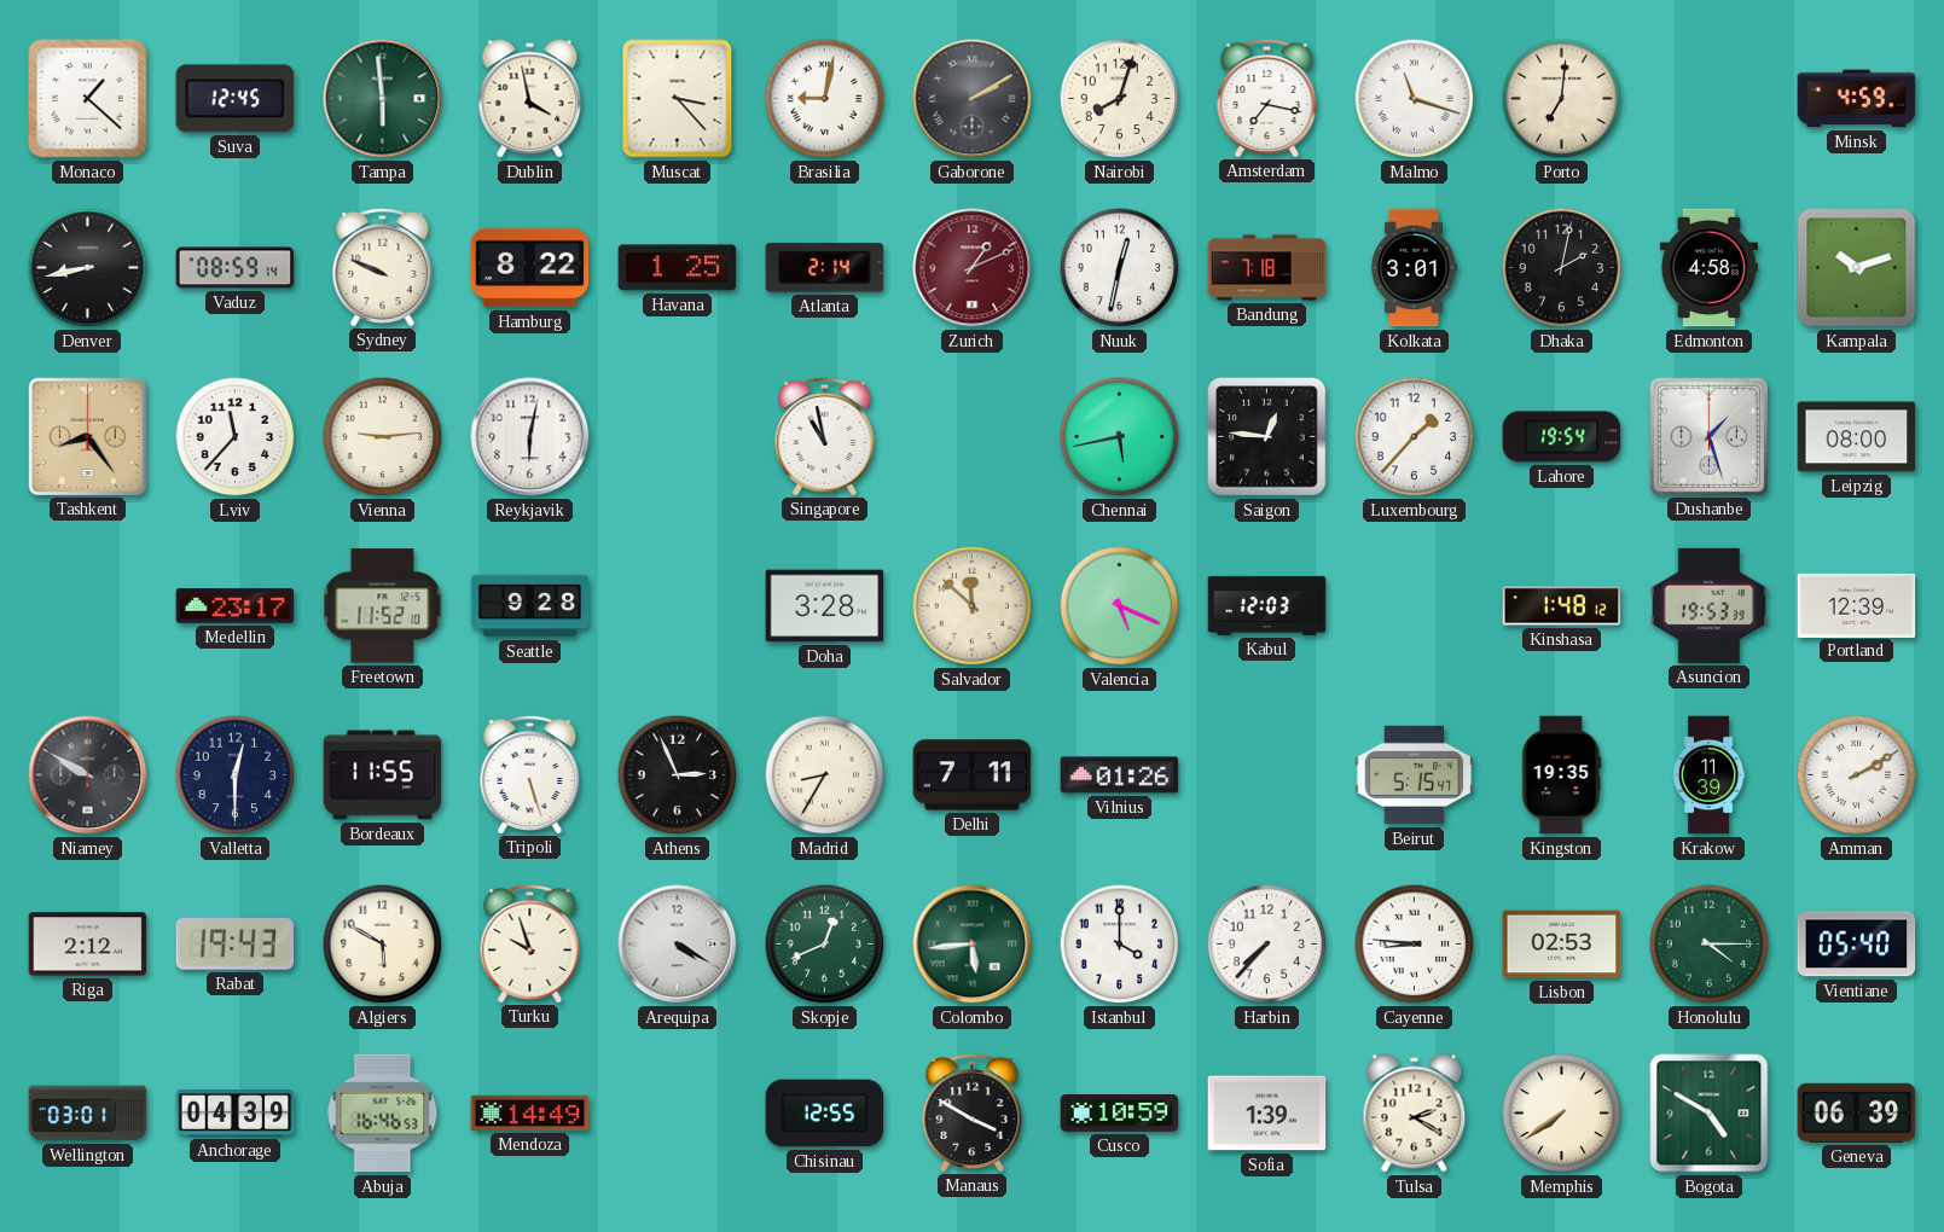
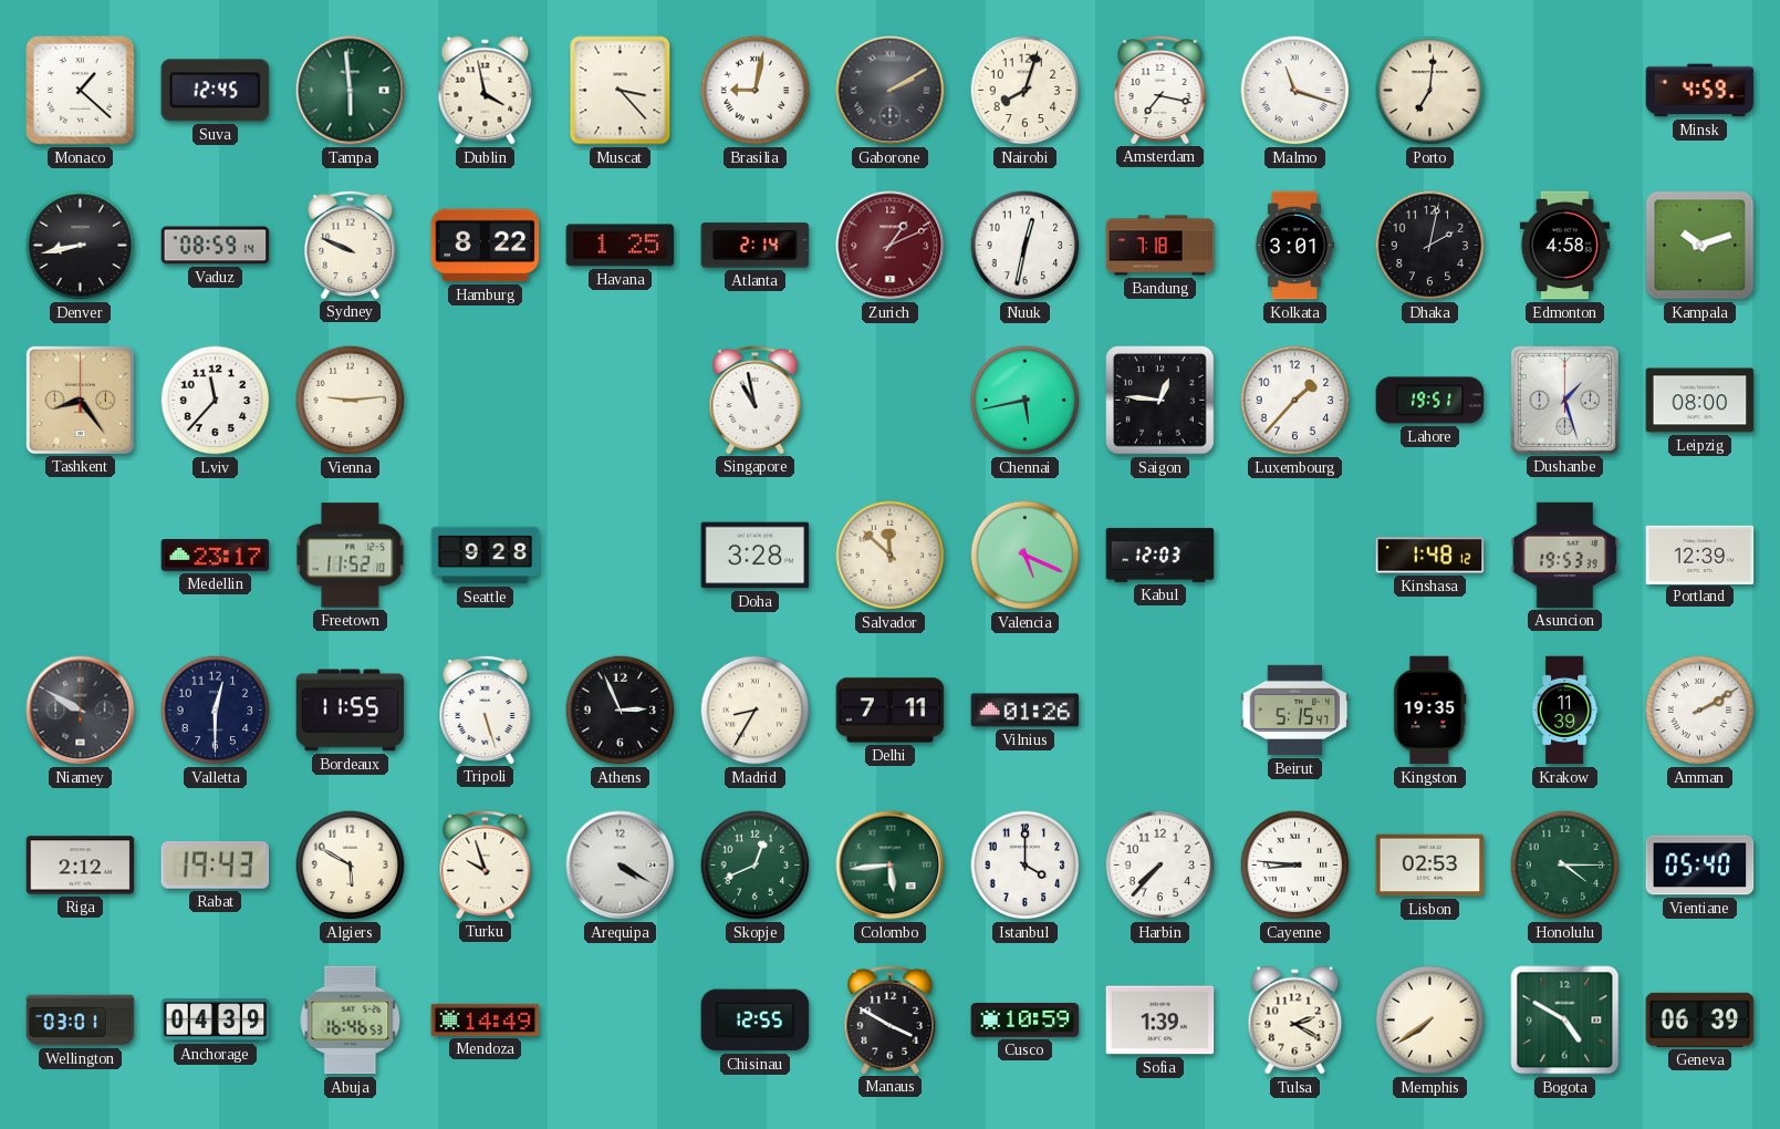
Reykjavik: 6:02 -> none (530, 437)
Lahore: 19:54 -> 19:51 (1430, 401)
